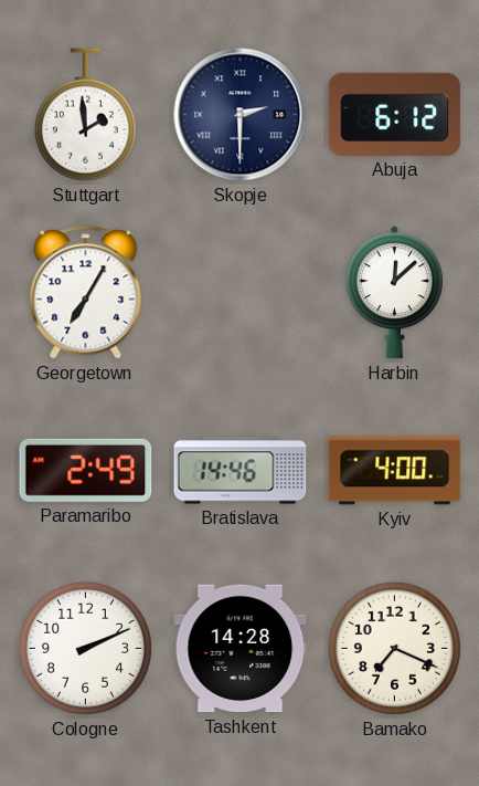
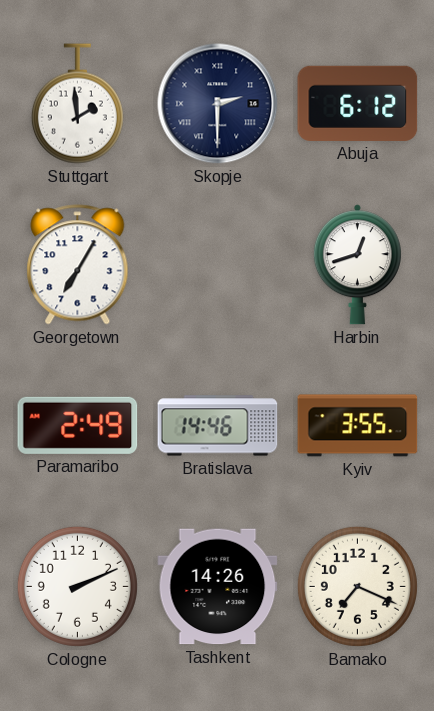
Harbin: 12:08 -> 12:42 (357, 265)
Kyiv: 4:00 -> 3:55 (358, 426)
Tashkent: 14:28 -> 14:26 (218, 587)
